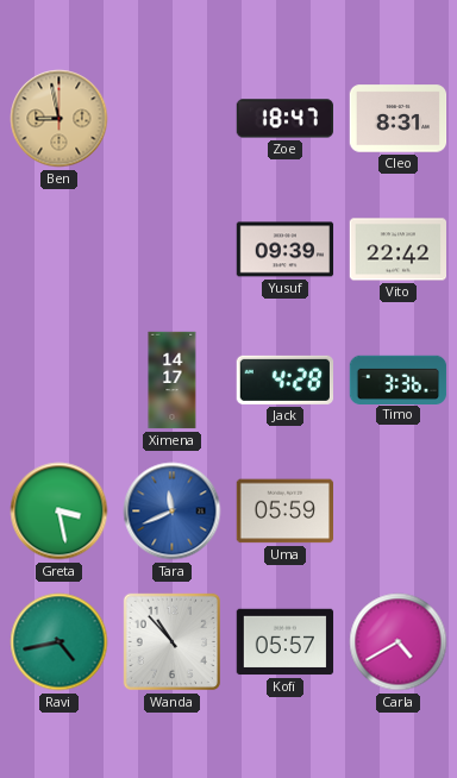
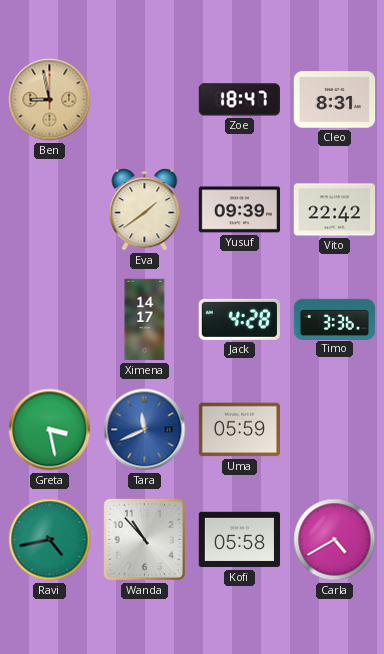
Eva: none -> 1:39 (145, 210)
Kofi: 05:57 -> 05:58 (240, 540)
